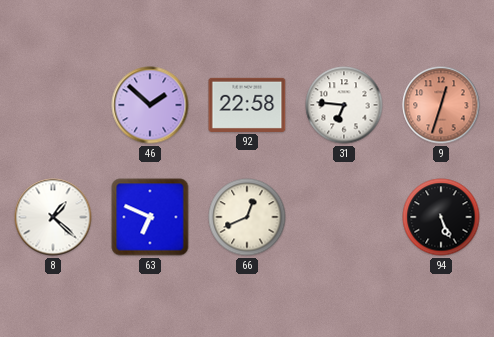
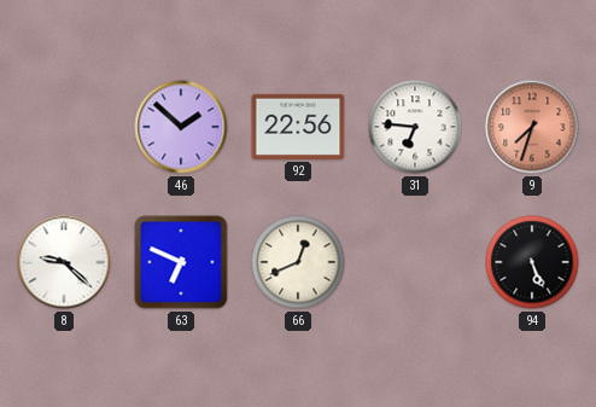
92: 22:58 -> 22:56 (298, 127)
9: 12:33 -> 7:33 (532, 127)
8: 1:22 -> 9:22 (64, 262)
